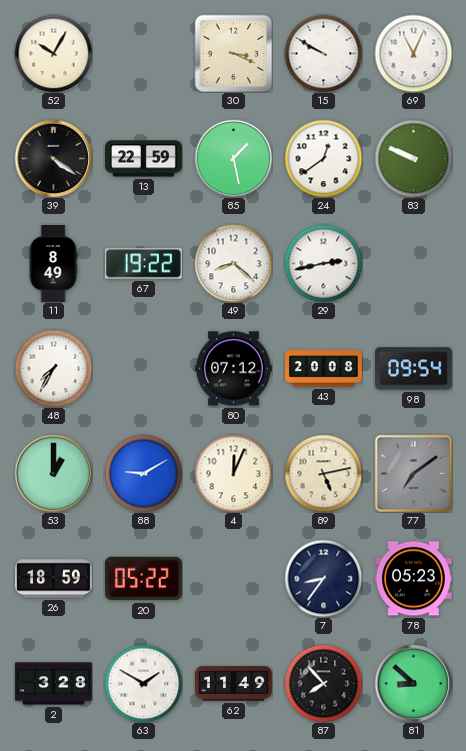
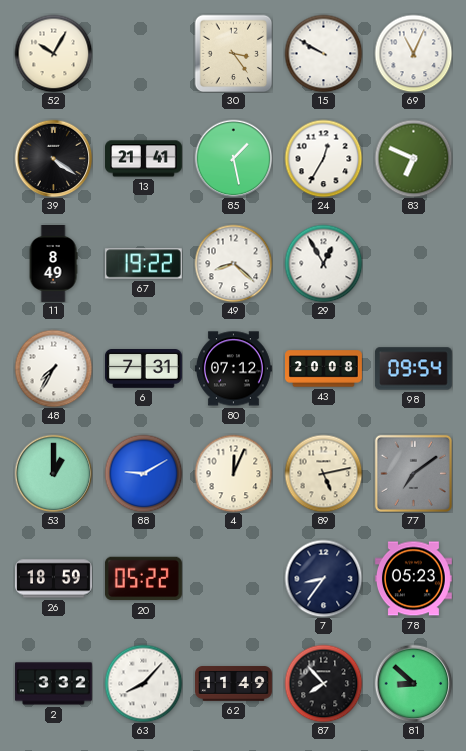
30: 3:19 -> 3:24 (233, 53)
13: 22:59 -> 21:41 (144, 159)
24: 12:39 -> 12:35 (323, 158)
83: 9:49 -> 6:49 (413, 158)
29: 2:43 -> 12:55 (323, 263)
6: none -> 7:31 (143, 369)
2: 3:28 -> 3:32 (54, 684)
63: 1:50 -> 8:07 (143, 683)
